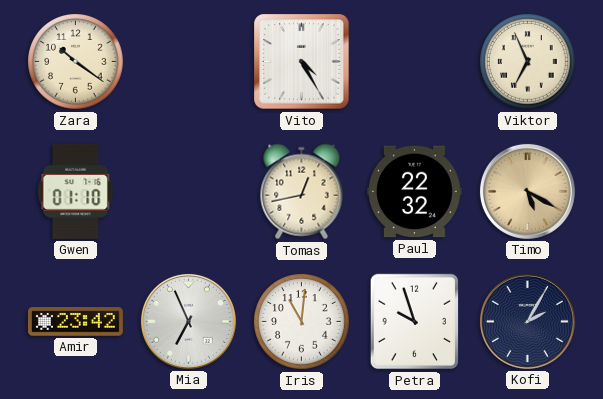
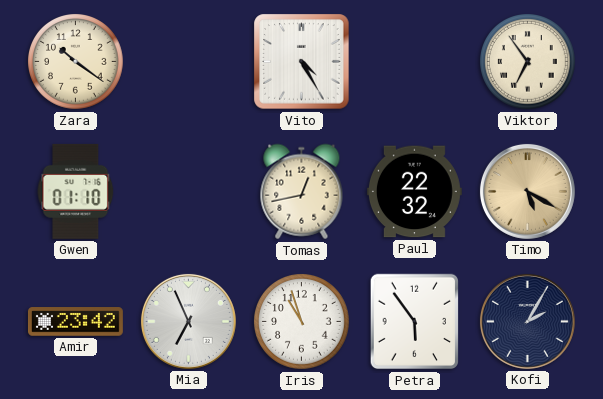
Viktor: 6:56 -> 6:54 (528, 62)
Iris: 11:01 -> 10:57 (302, 322)
Petra: 9:57 -> 5:54 (415, 322)
